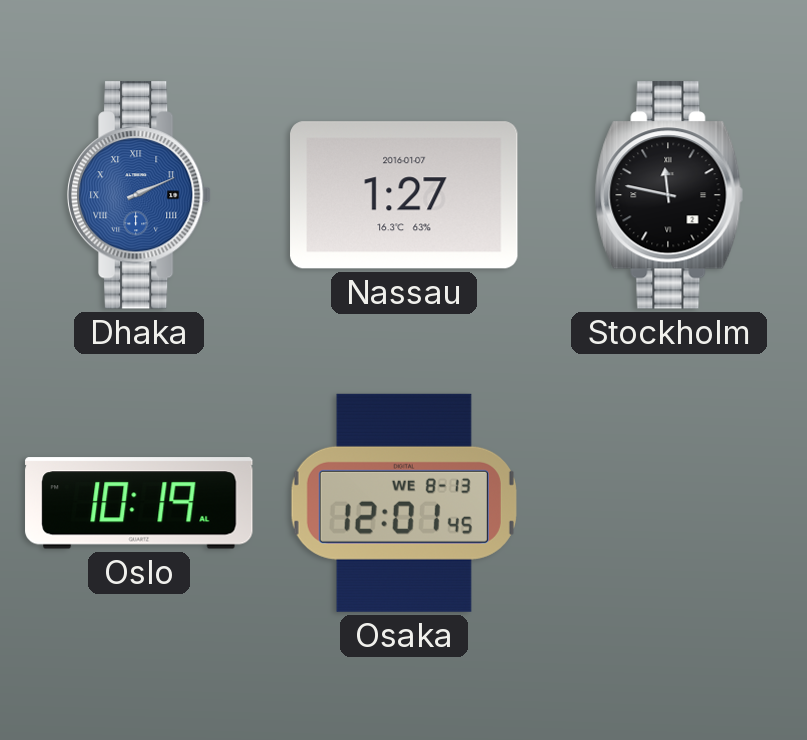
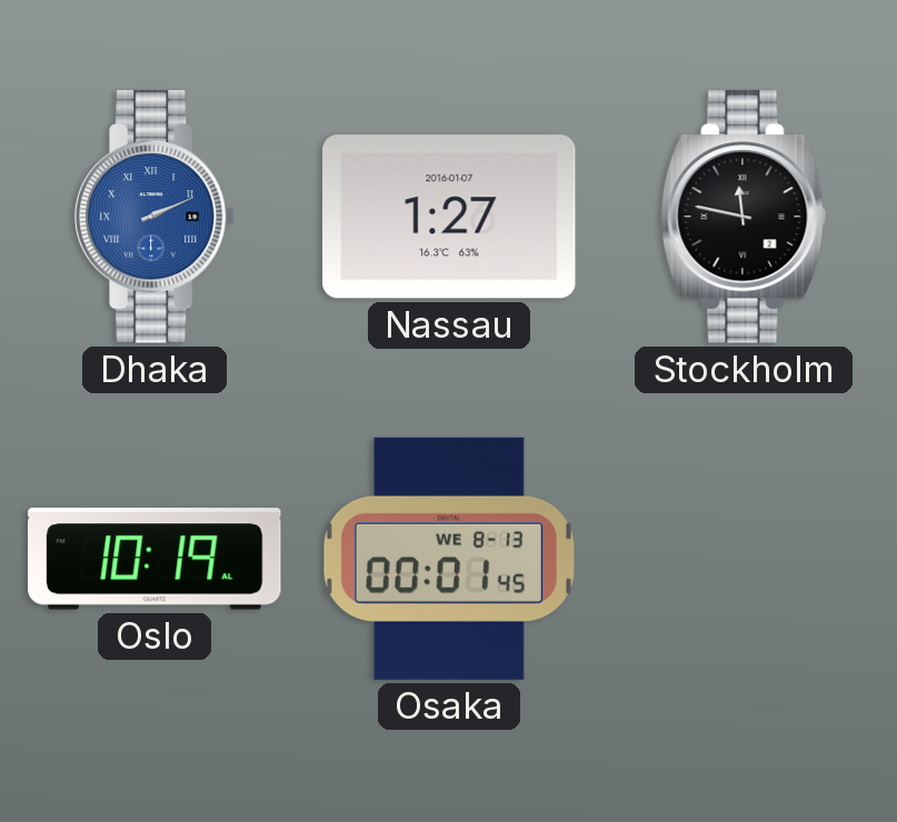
Osaka: 12:01 -> 00:01 (449, 559)
